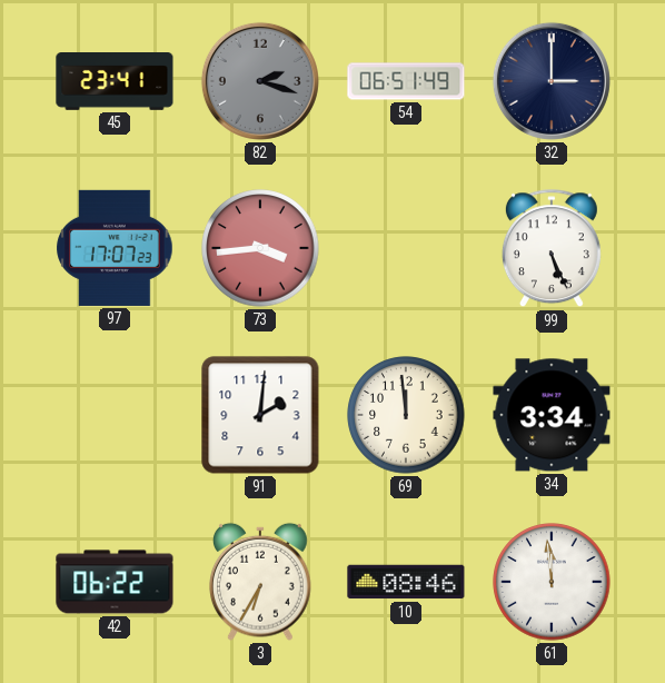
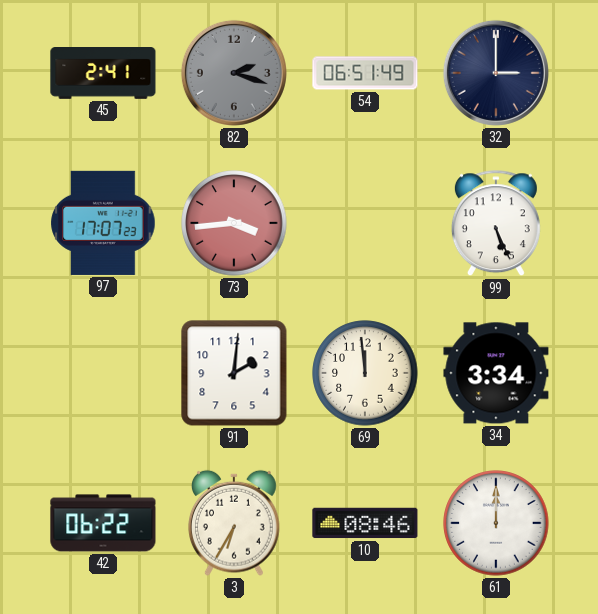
45: 23:41 -> 2:41 (103, 74)
61: 11:59 -> 12:00 (496, 523)
